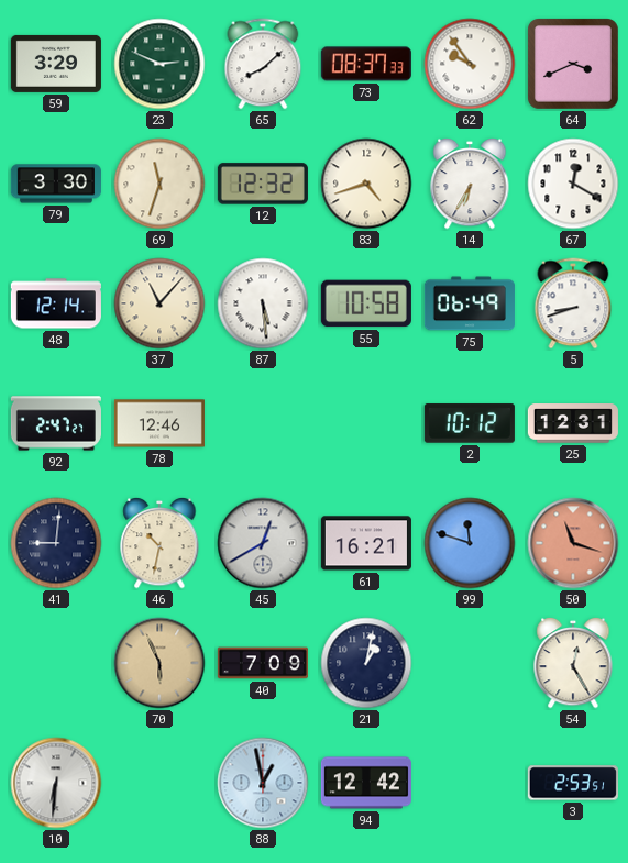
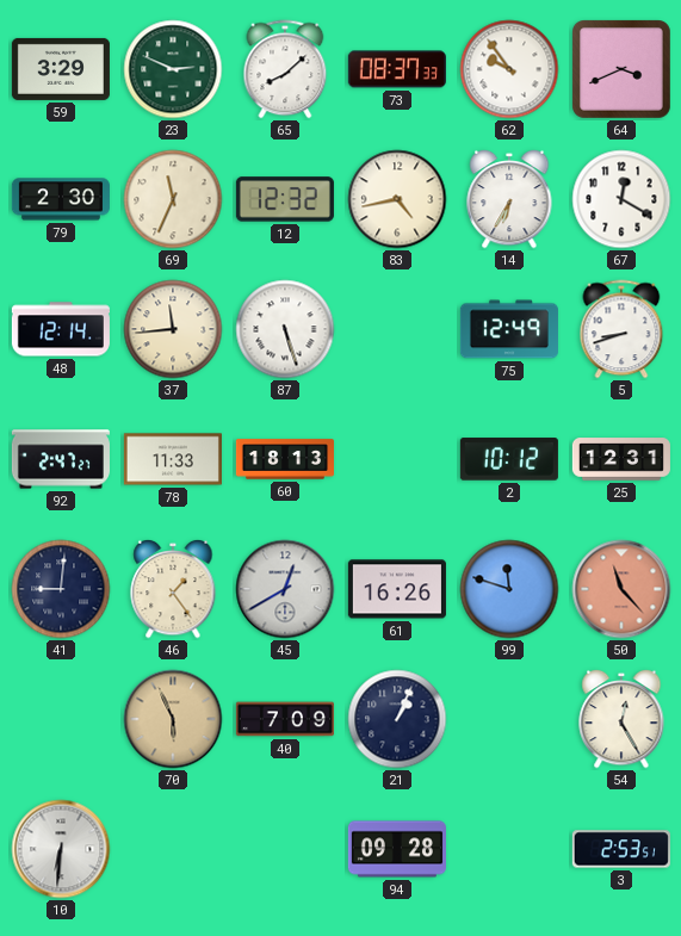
79: 3:30 -> 2:30 (61, 199)
69: 11:33 -> 11:34 (173, 199)
83: 4:42 -> 4:43 (397, 199)
37: 11:07 -> 11:44 (173, 329)
87: 5:29 -> 5:27 (285, 329)
55: 10:58 -> none (366, 303)
75: 06:49 -> 12:49 (509, 329)
78: 12:46 -> 11:33 (173, 459)
60: none -> 18:13 (285, 459)
46: 10:32 -> 1:24 (173, 589)
61: 16:21 -> 16:26 (397, 589)
50: 11:18 -> 11:23 (621, 589)
21: 1:02 -> 1:04 (397, 719)
88: 12:58 -> none (263, 783)
94: 12:42 -> 09:28 (397, 849)
